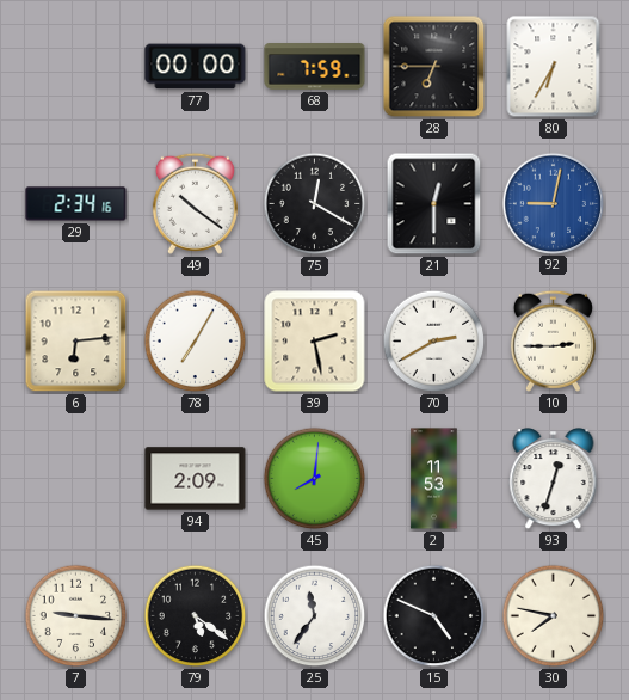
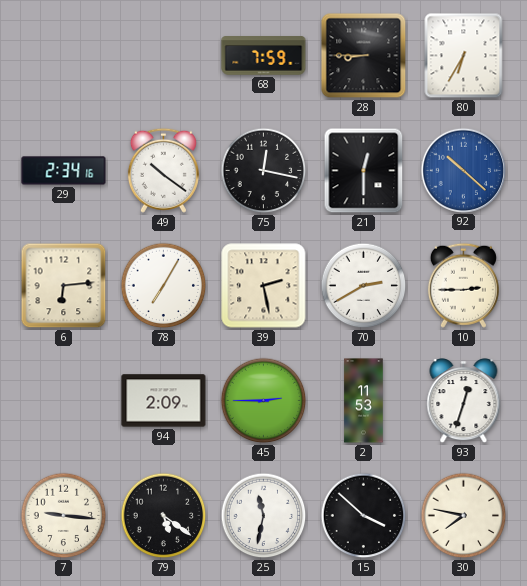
77: 00:00 -> none (196, 67)
28: 6:45 -> 8:45 (364, 56)
75: 12:20 -> 12:17 (264, 171)
92: 9:02 -> 10:22 (463, 170)
45: 8:01 -> 2:45 (264, 401)
25: 11:36 -> 11:32 (264, 516)
15: 4:49 -> 3:52 (364, 516)
